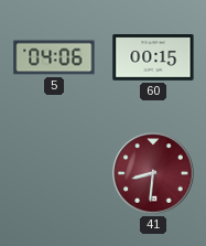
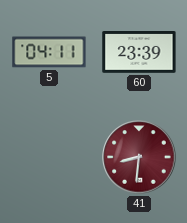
5: 04:06 -> 04:11 (49, 52)
60: 00:15 -> 23:39 (139, 52)
